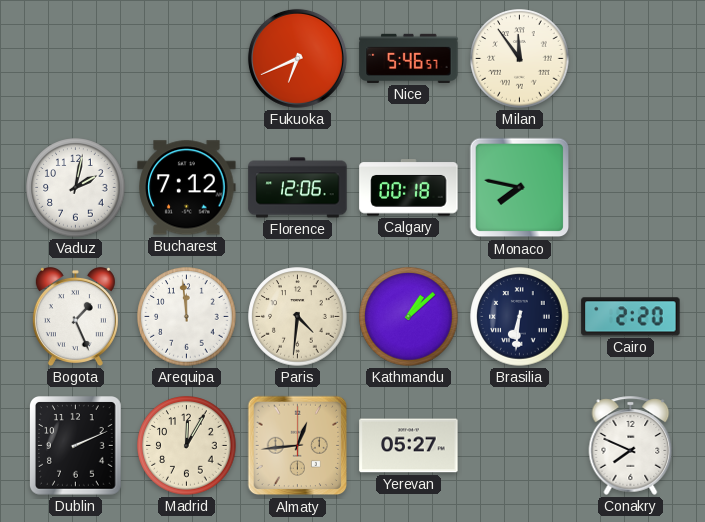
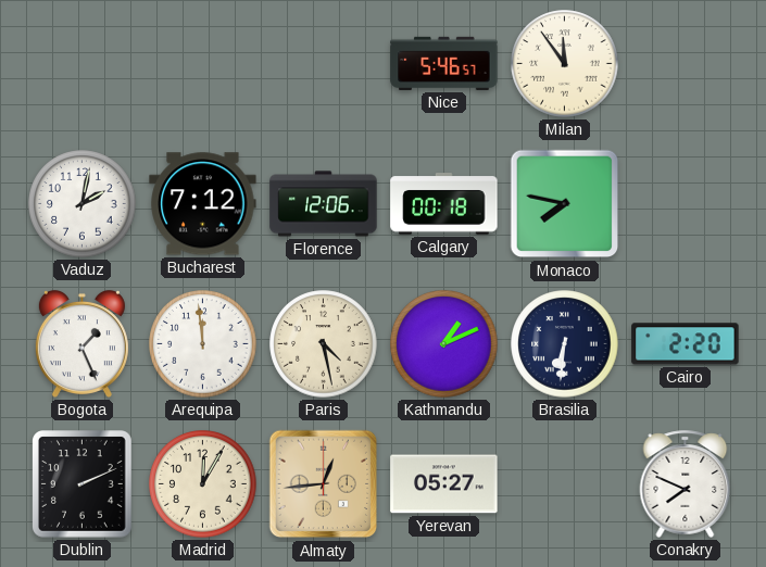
Fukuoka: 6:41 -> none (297, 58)
Paris: 4:31 -> 4:28 (324, 344)
Kathmandu: 1:08 -> 1:11 (444, 344)
